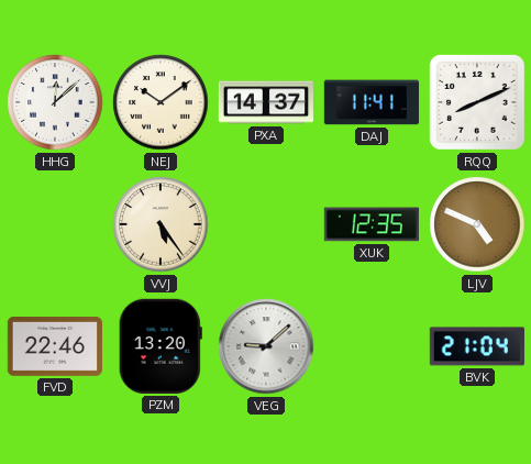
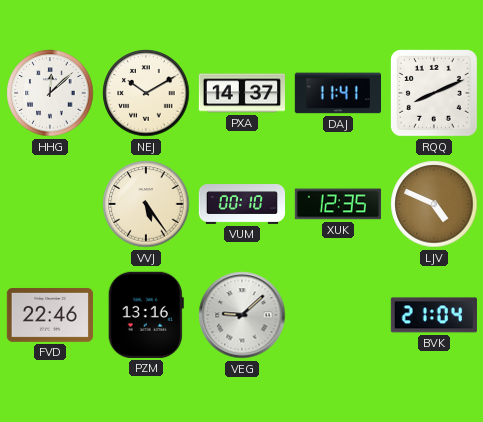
NEJ: 10:09 -> 10:10 (146, 93)
VUM: none -> 00:10 (241, 205)
PZM: 13:20 -> 13:16 (146, 315)
